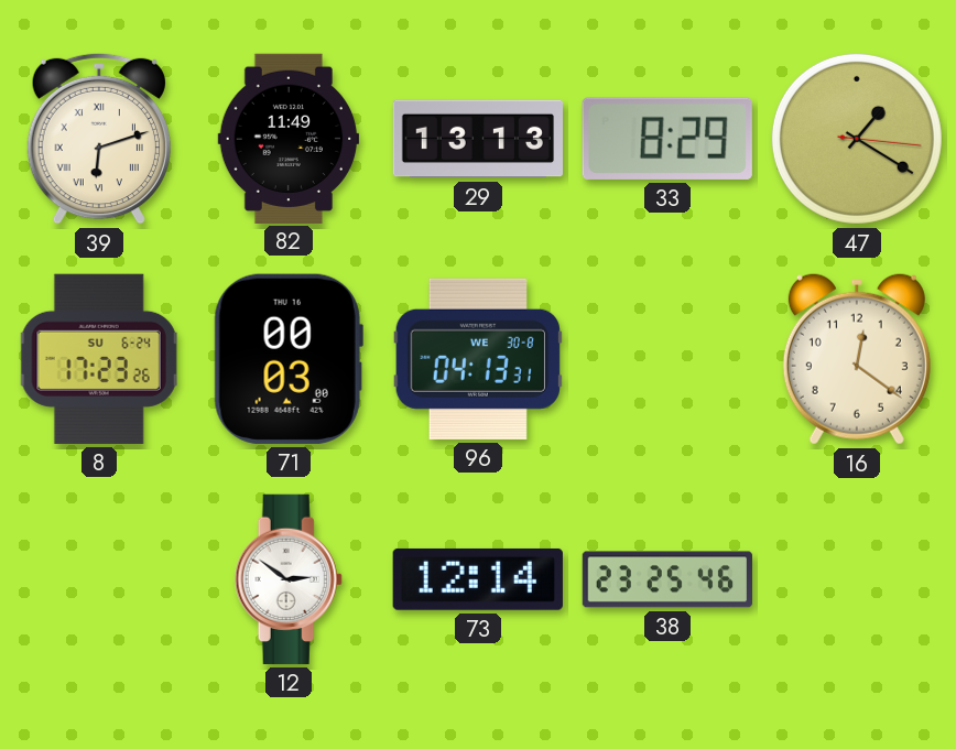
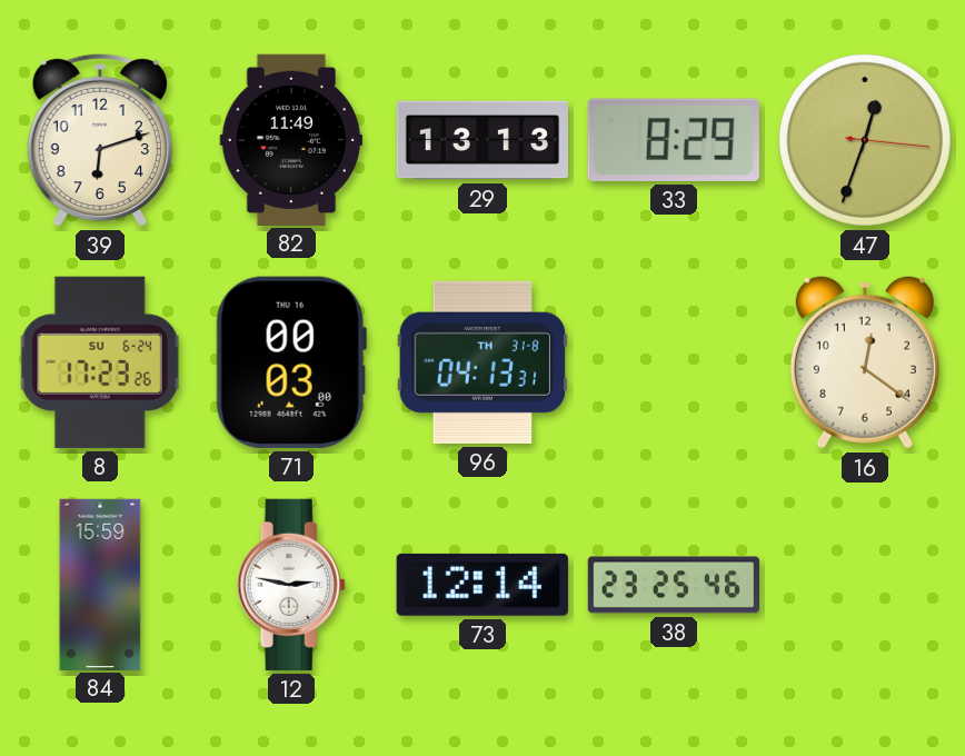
39 numerals: Roman -> Arabic (100, 140)
47: 1:20 -> 12:33 (865, 140)
96 date: WE 30-8 -> TH 31-8 (482, 362)
84: none -> 15:59 (100, 584)
12: 2:51 -> 2:47 (291, 585)
